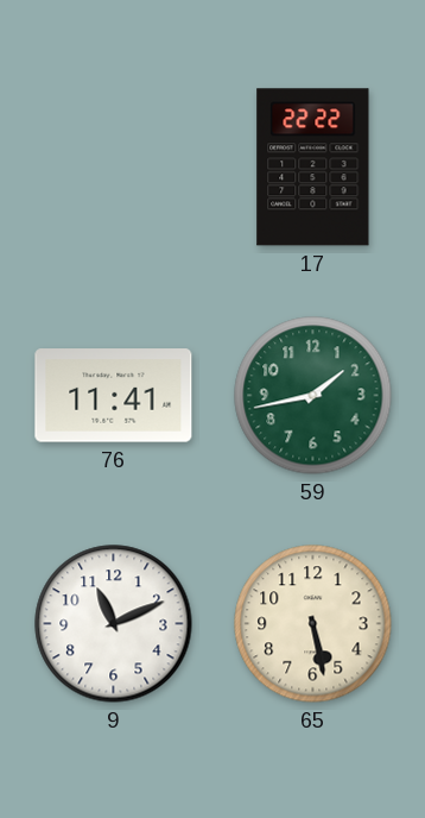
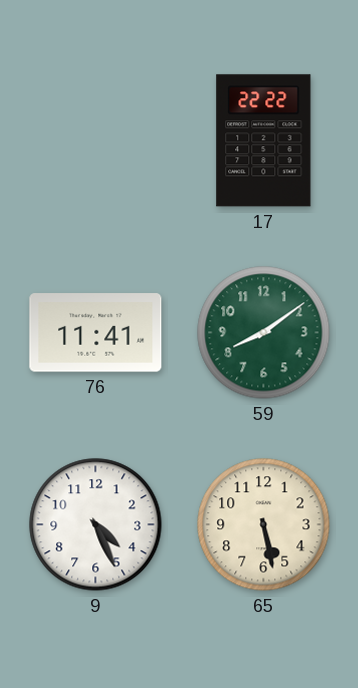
59: 1:43 -> 8:09 (264, 333)
9: 11:11 -> 4:26 (96, 525)
